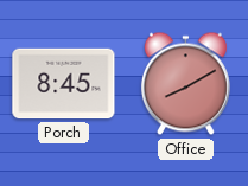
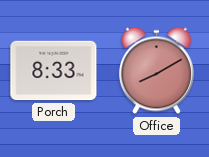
Porch: 8:45 -> 8:33 (54, 71)
